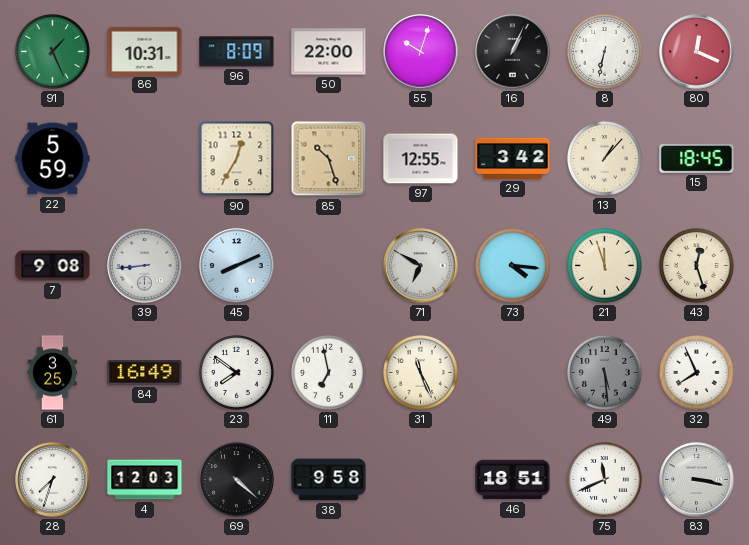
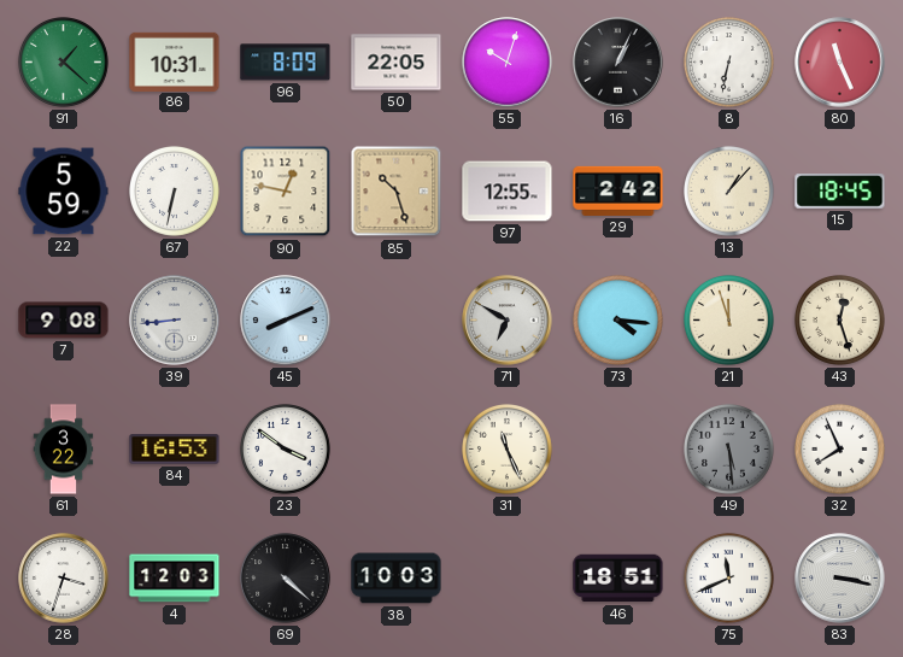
91: 1:26 -> 1:22 (64, 63)
50: 22:00 -> 22:05 (397, 63)
80: 12:19 -> 11:26 (840, 63)
67: none -> 6:32 (175, 192)
90: 12:35 -> 12:47 (286, 192)
29: 3:42 -> 2:42 (618, 190)
61: 3:25 -> 3:22 (64, 450)
84: 16:49 -> 16:53 (175, 450)
23: 7:51 -> 3:51 (286, 450)
11: 6:58 -> none (329, 373)
28: 7:33 -> 3:33 (64, 579)
38: 9:58 -> 10:03 (397, 579)
